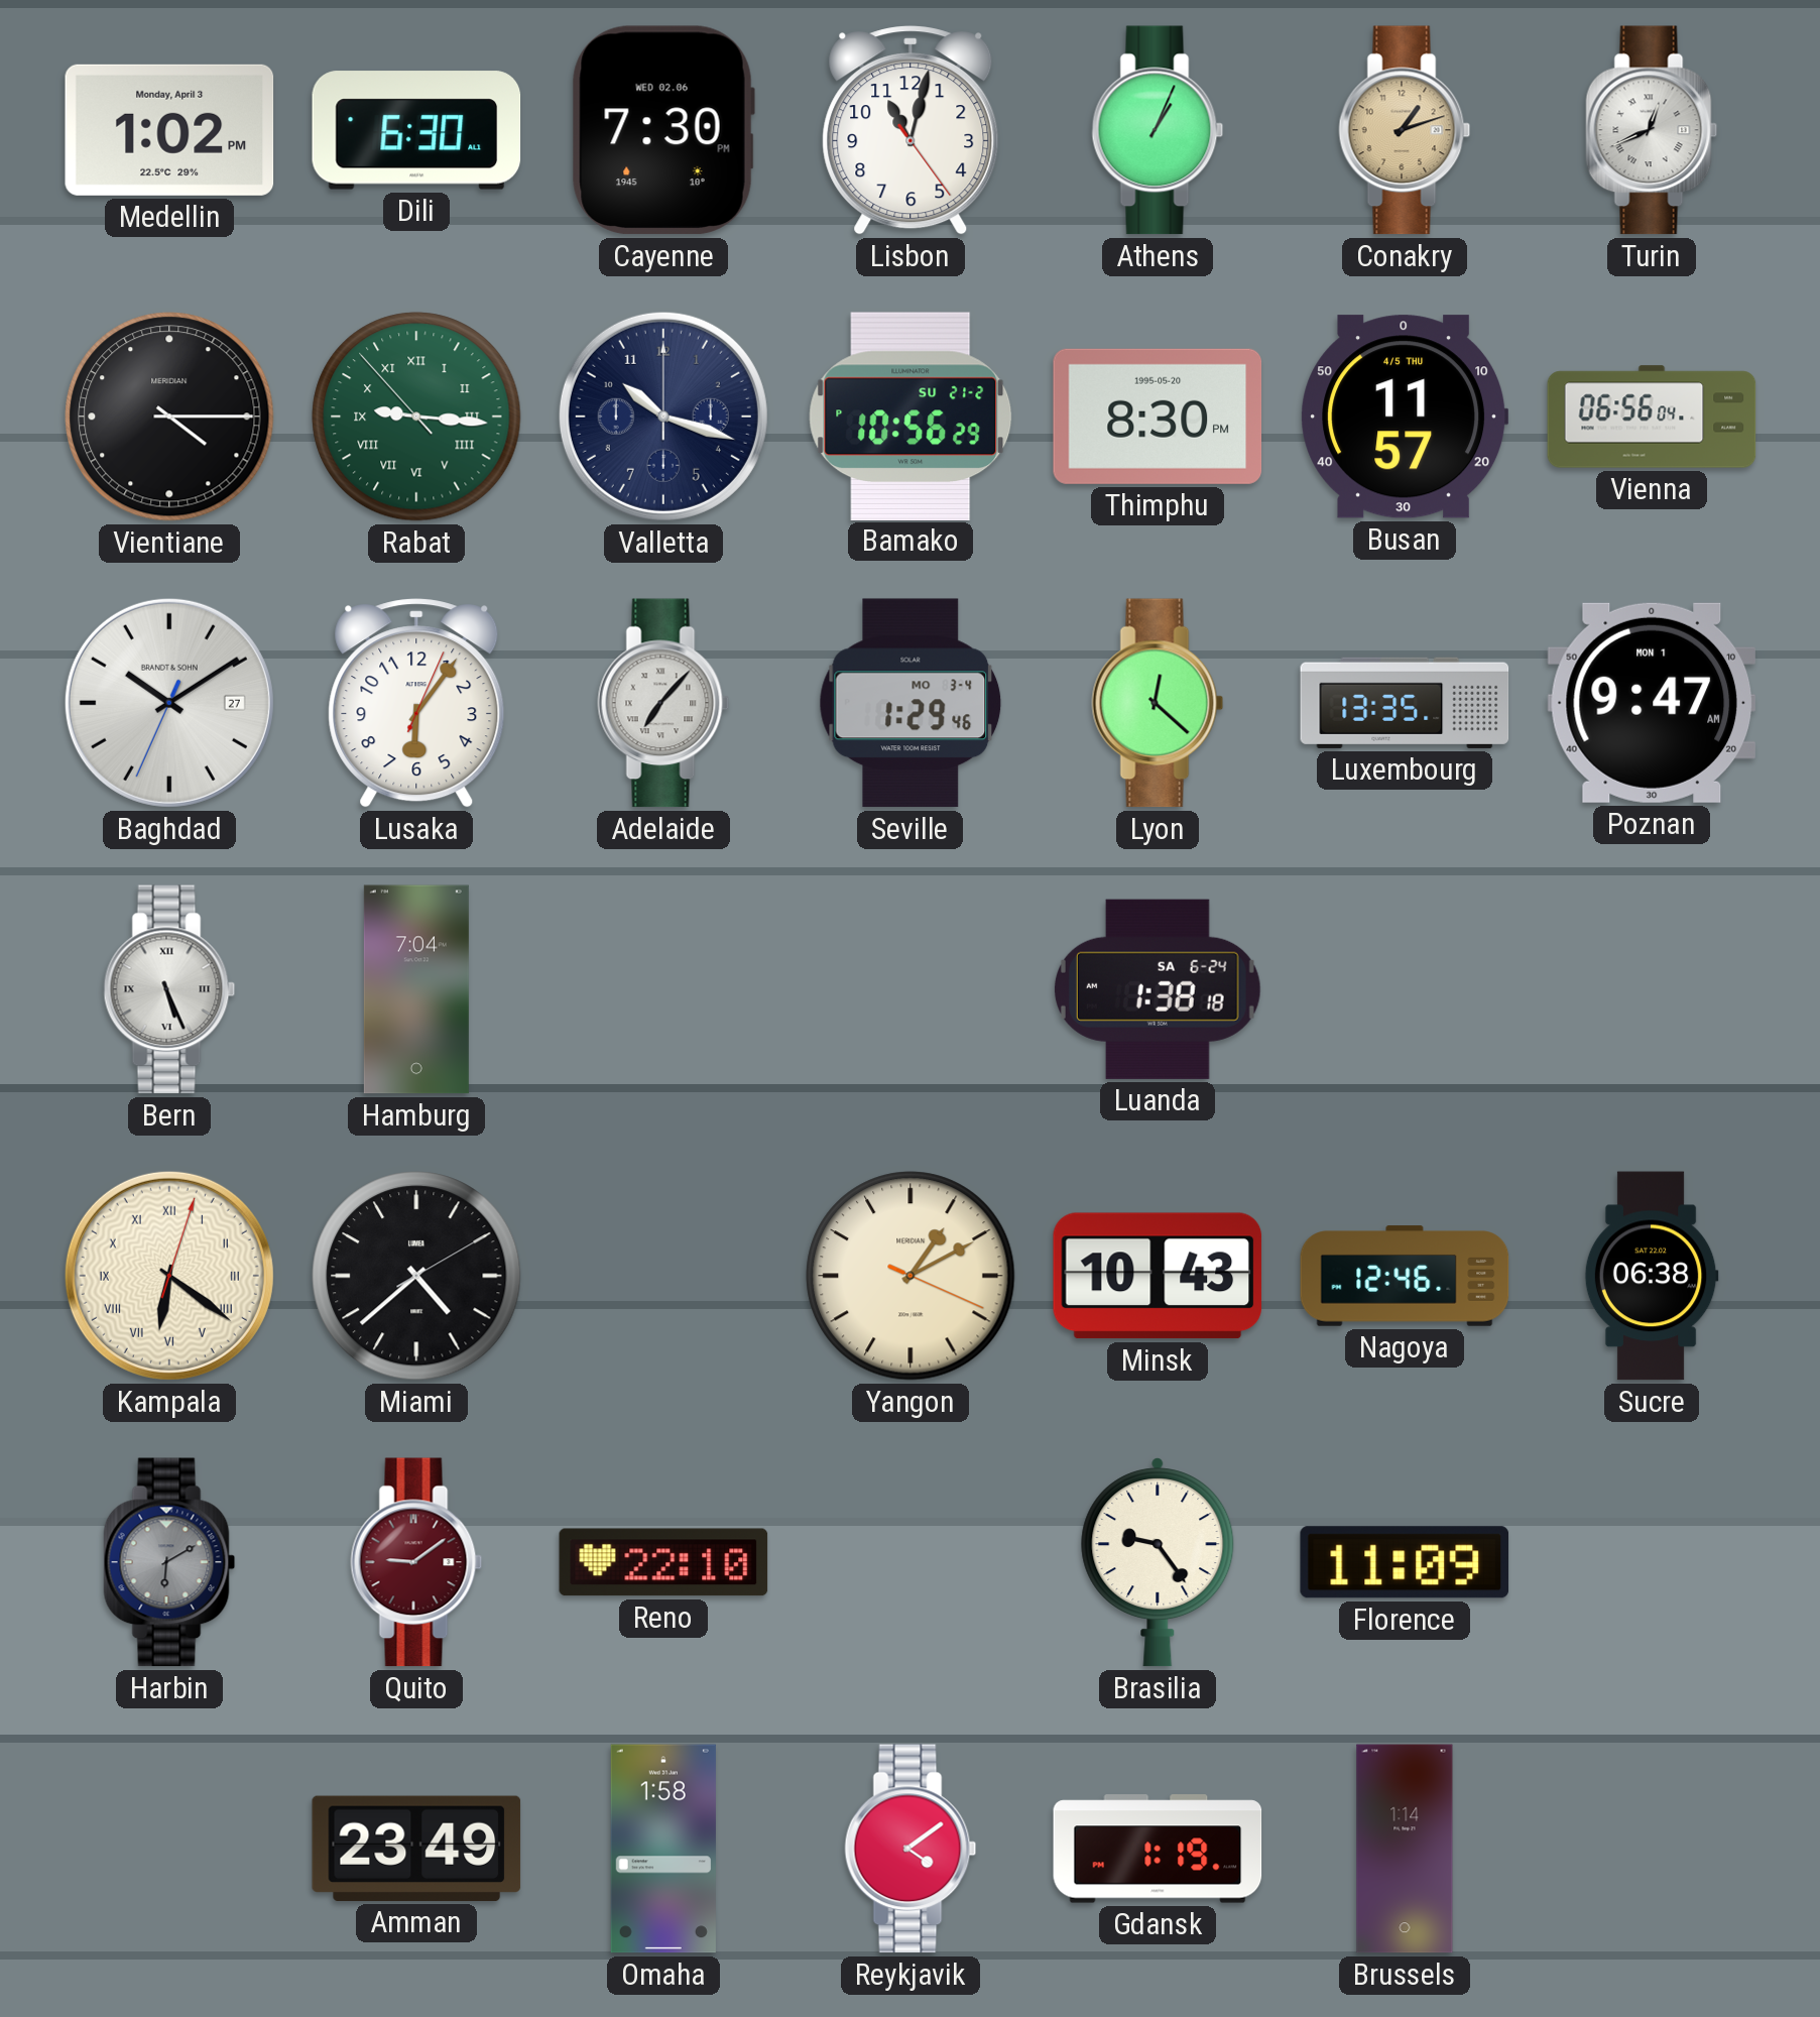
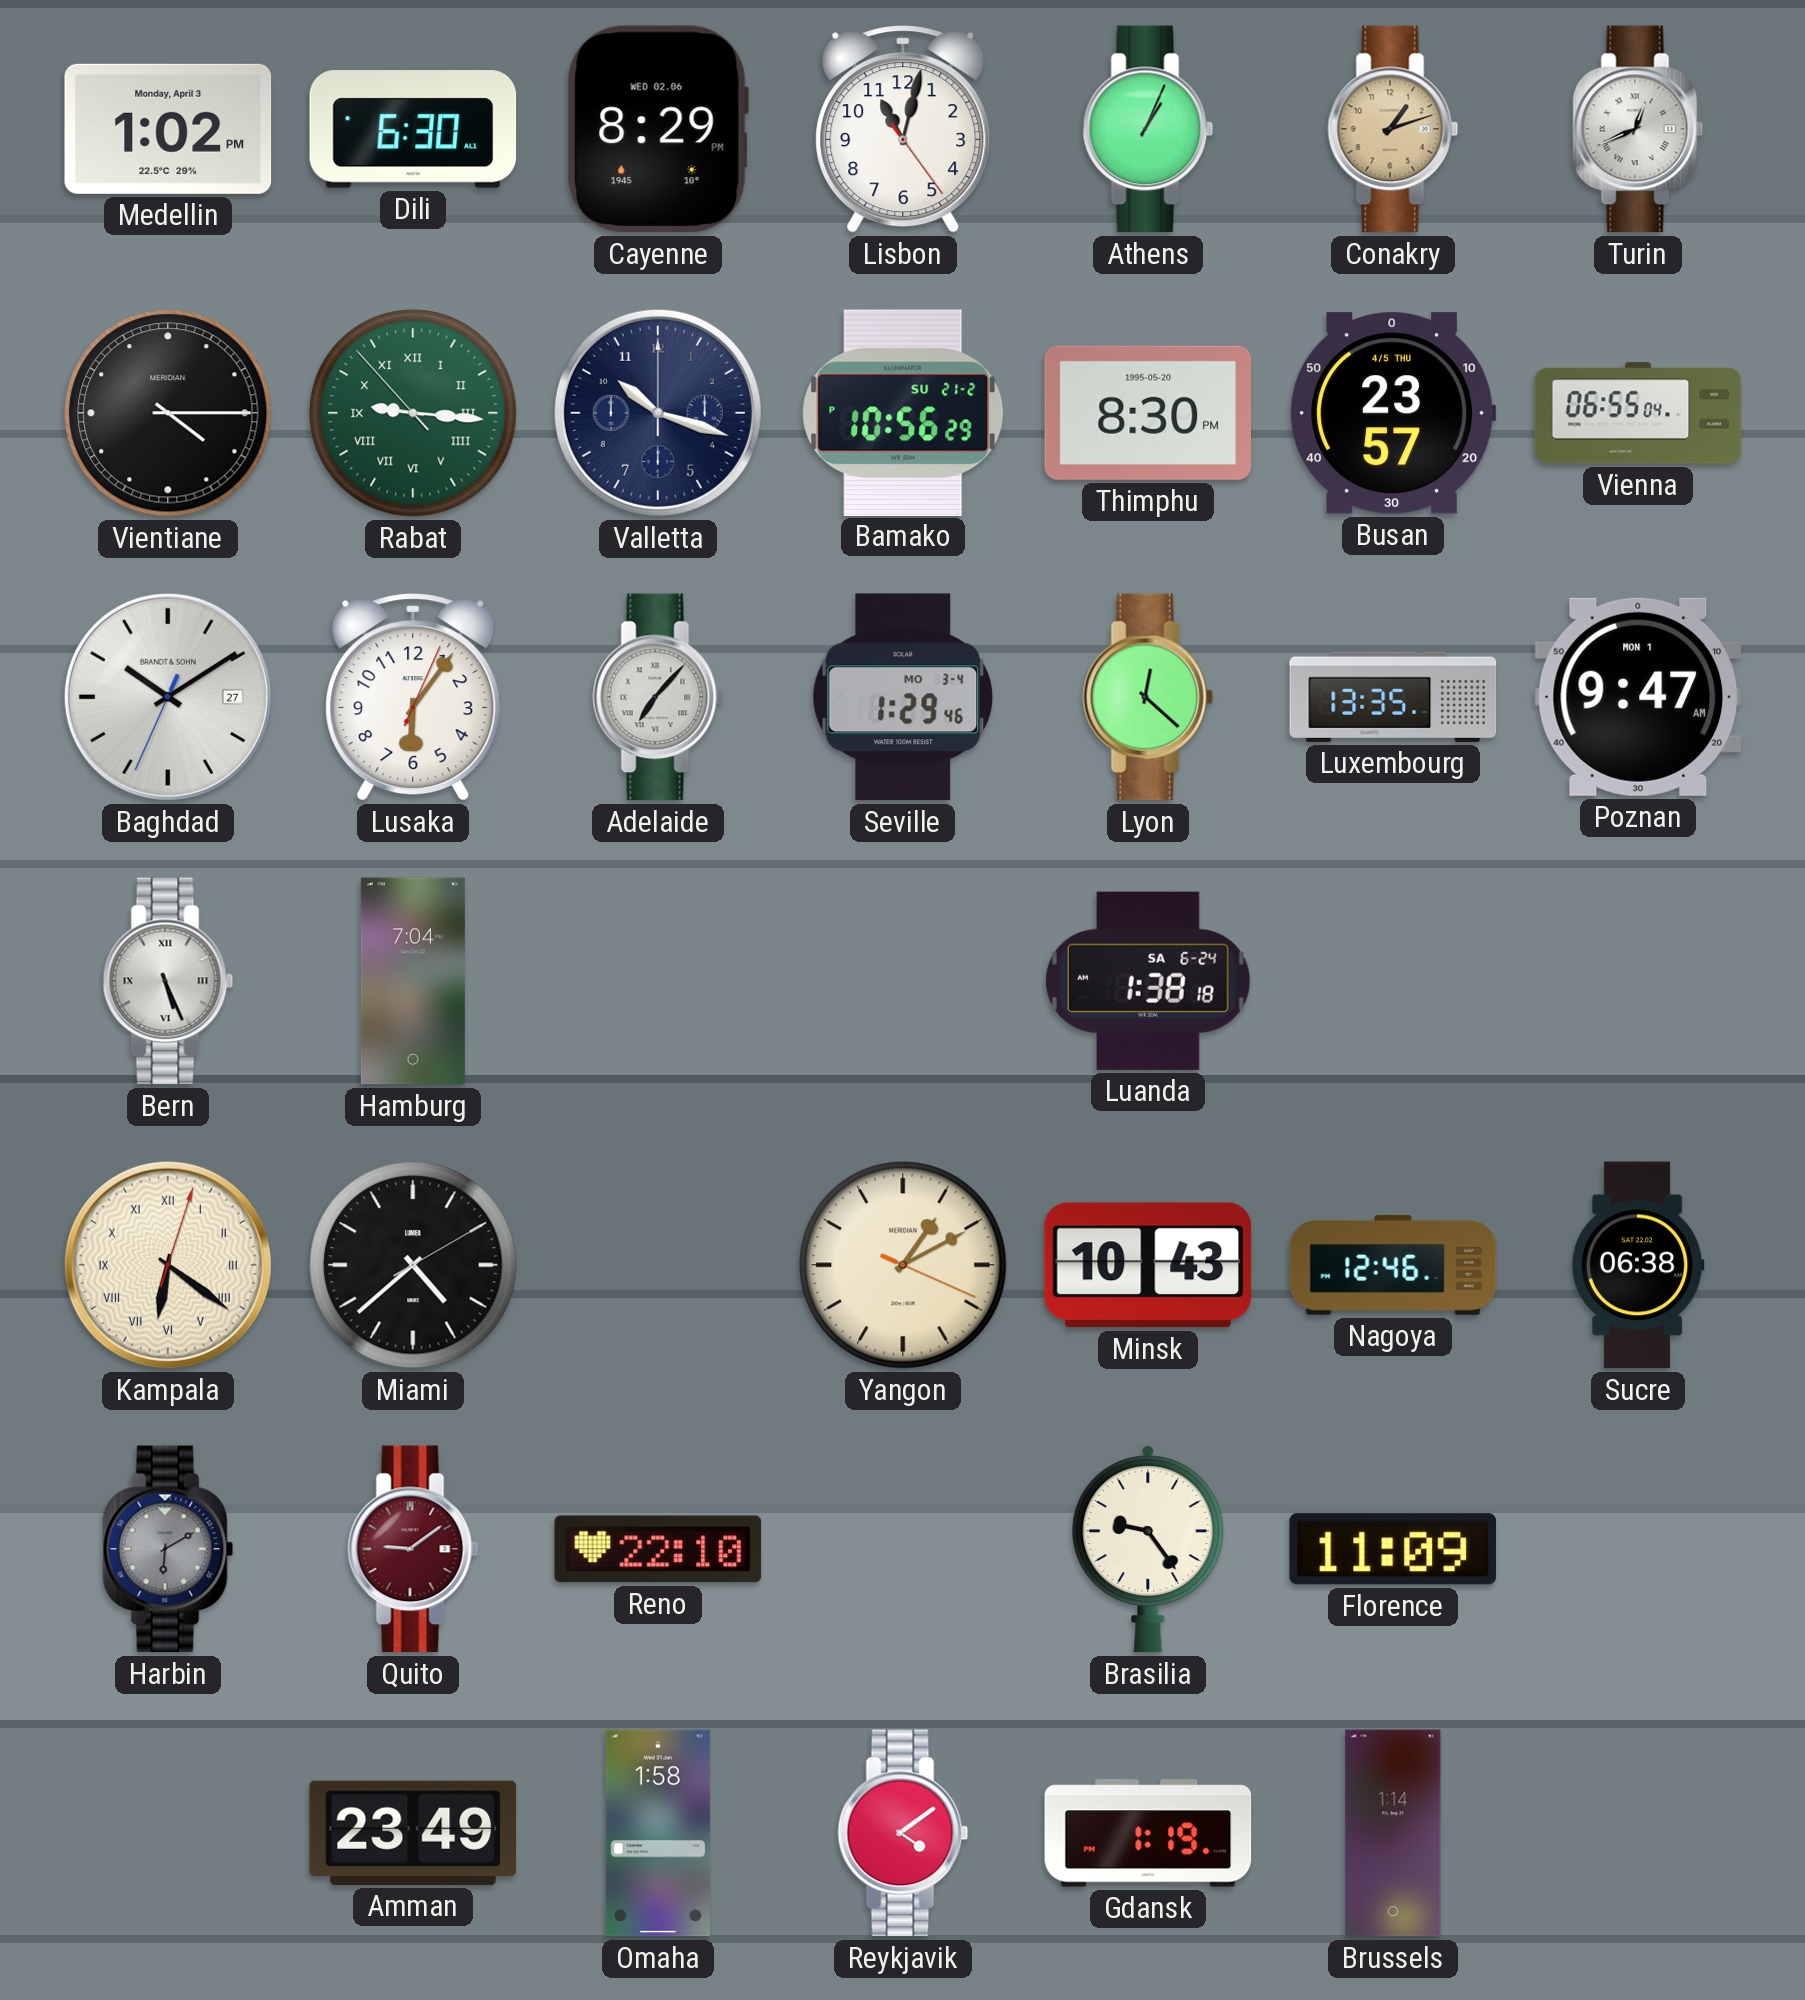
Cayenne: 7:30 -> 8:29 (658, 129)
Busan: 11:57 -> 23:57 (1393, 413)
Vienna: 06:56 -> 06:55 (1638, 413)
